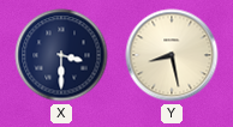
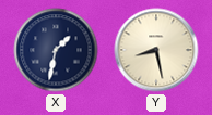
X: 3:30 -> 1:32 (56, 50)
